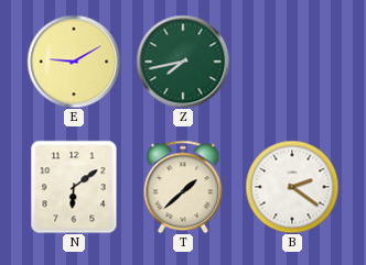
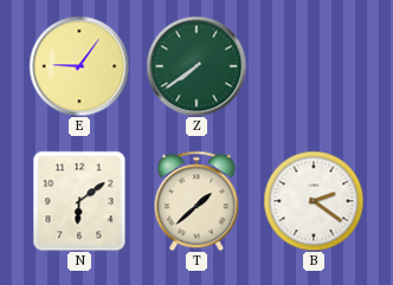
E: 9:10 -> 9:06 (79, 66)
Z: 7:43 -> 7:39 (196, 66)
